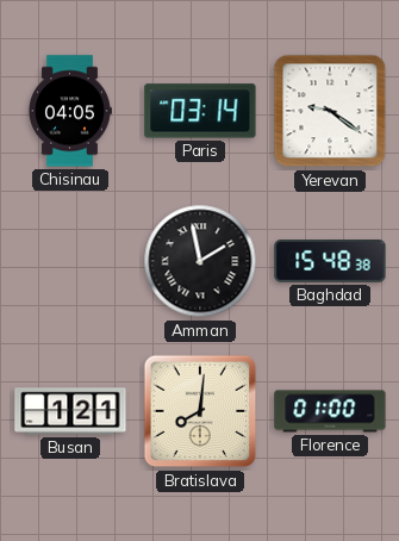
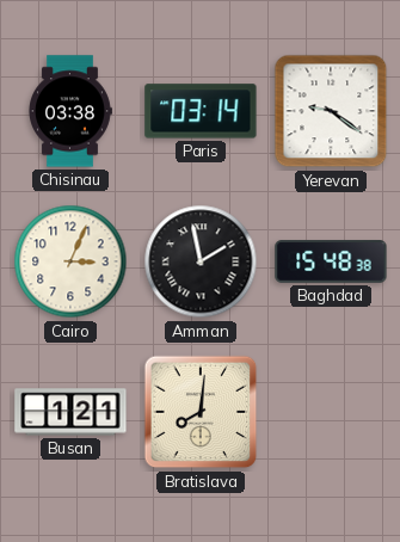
Chisinau: 04:05 -> 03:38 (70, 111)
Cairo: none -> 3:04 (70, 261)
Florence: 01:00 -> none (330, 411)
